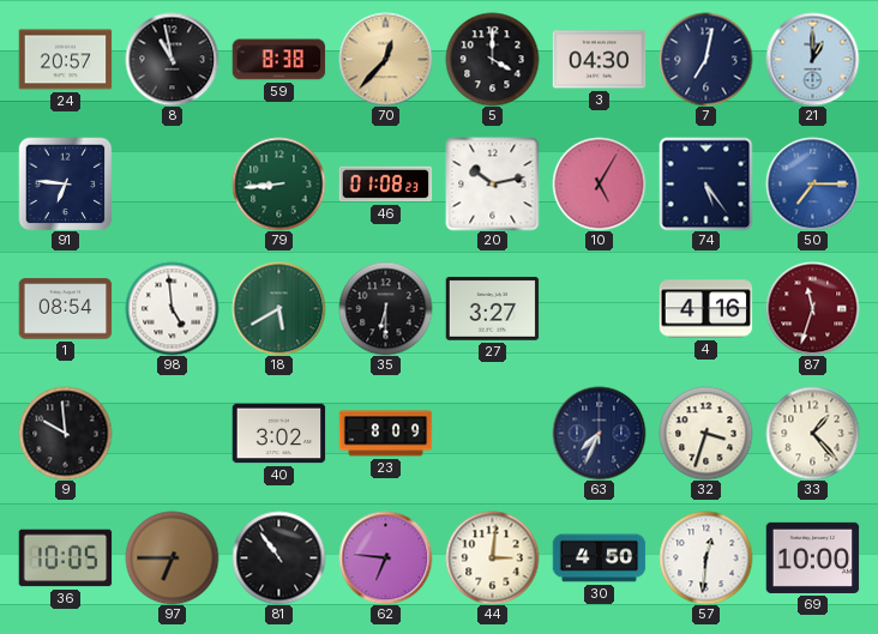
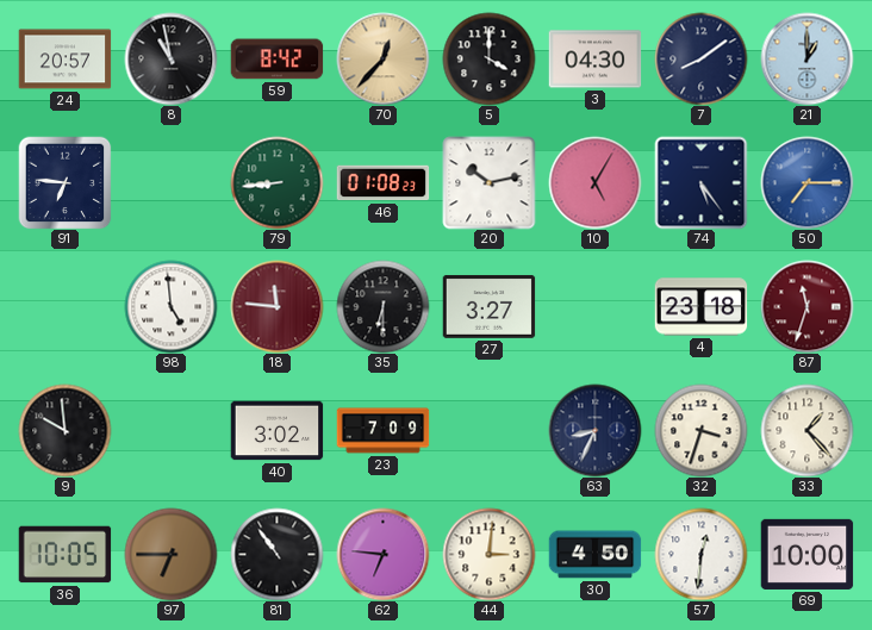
59: 8:38 -> 8:42 (276, 60)
7: 7:02 -> 8:09 (700, 58)
1: 08:54 -> none (65, 309)
18: 5:40 -> 11:46 (276, 306)
18 dial: green -> burgundy (276, 306)
4: 4:16 -> 23:18 (700, 307)
23: 8:09 -> 7:09 (382, 431)
63: 7:34 -> 8:34 (594, 430)
